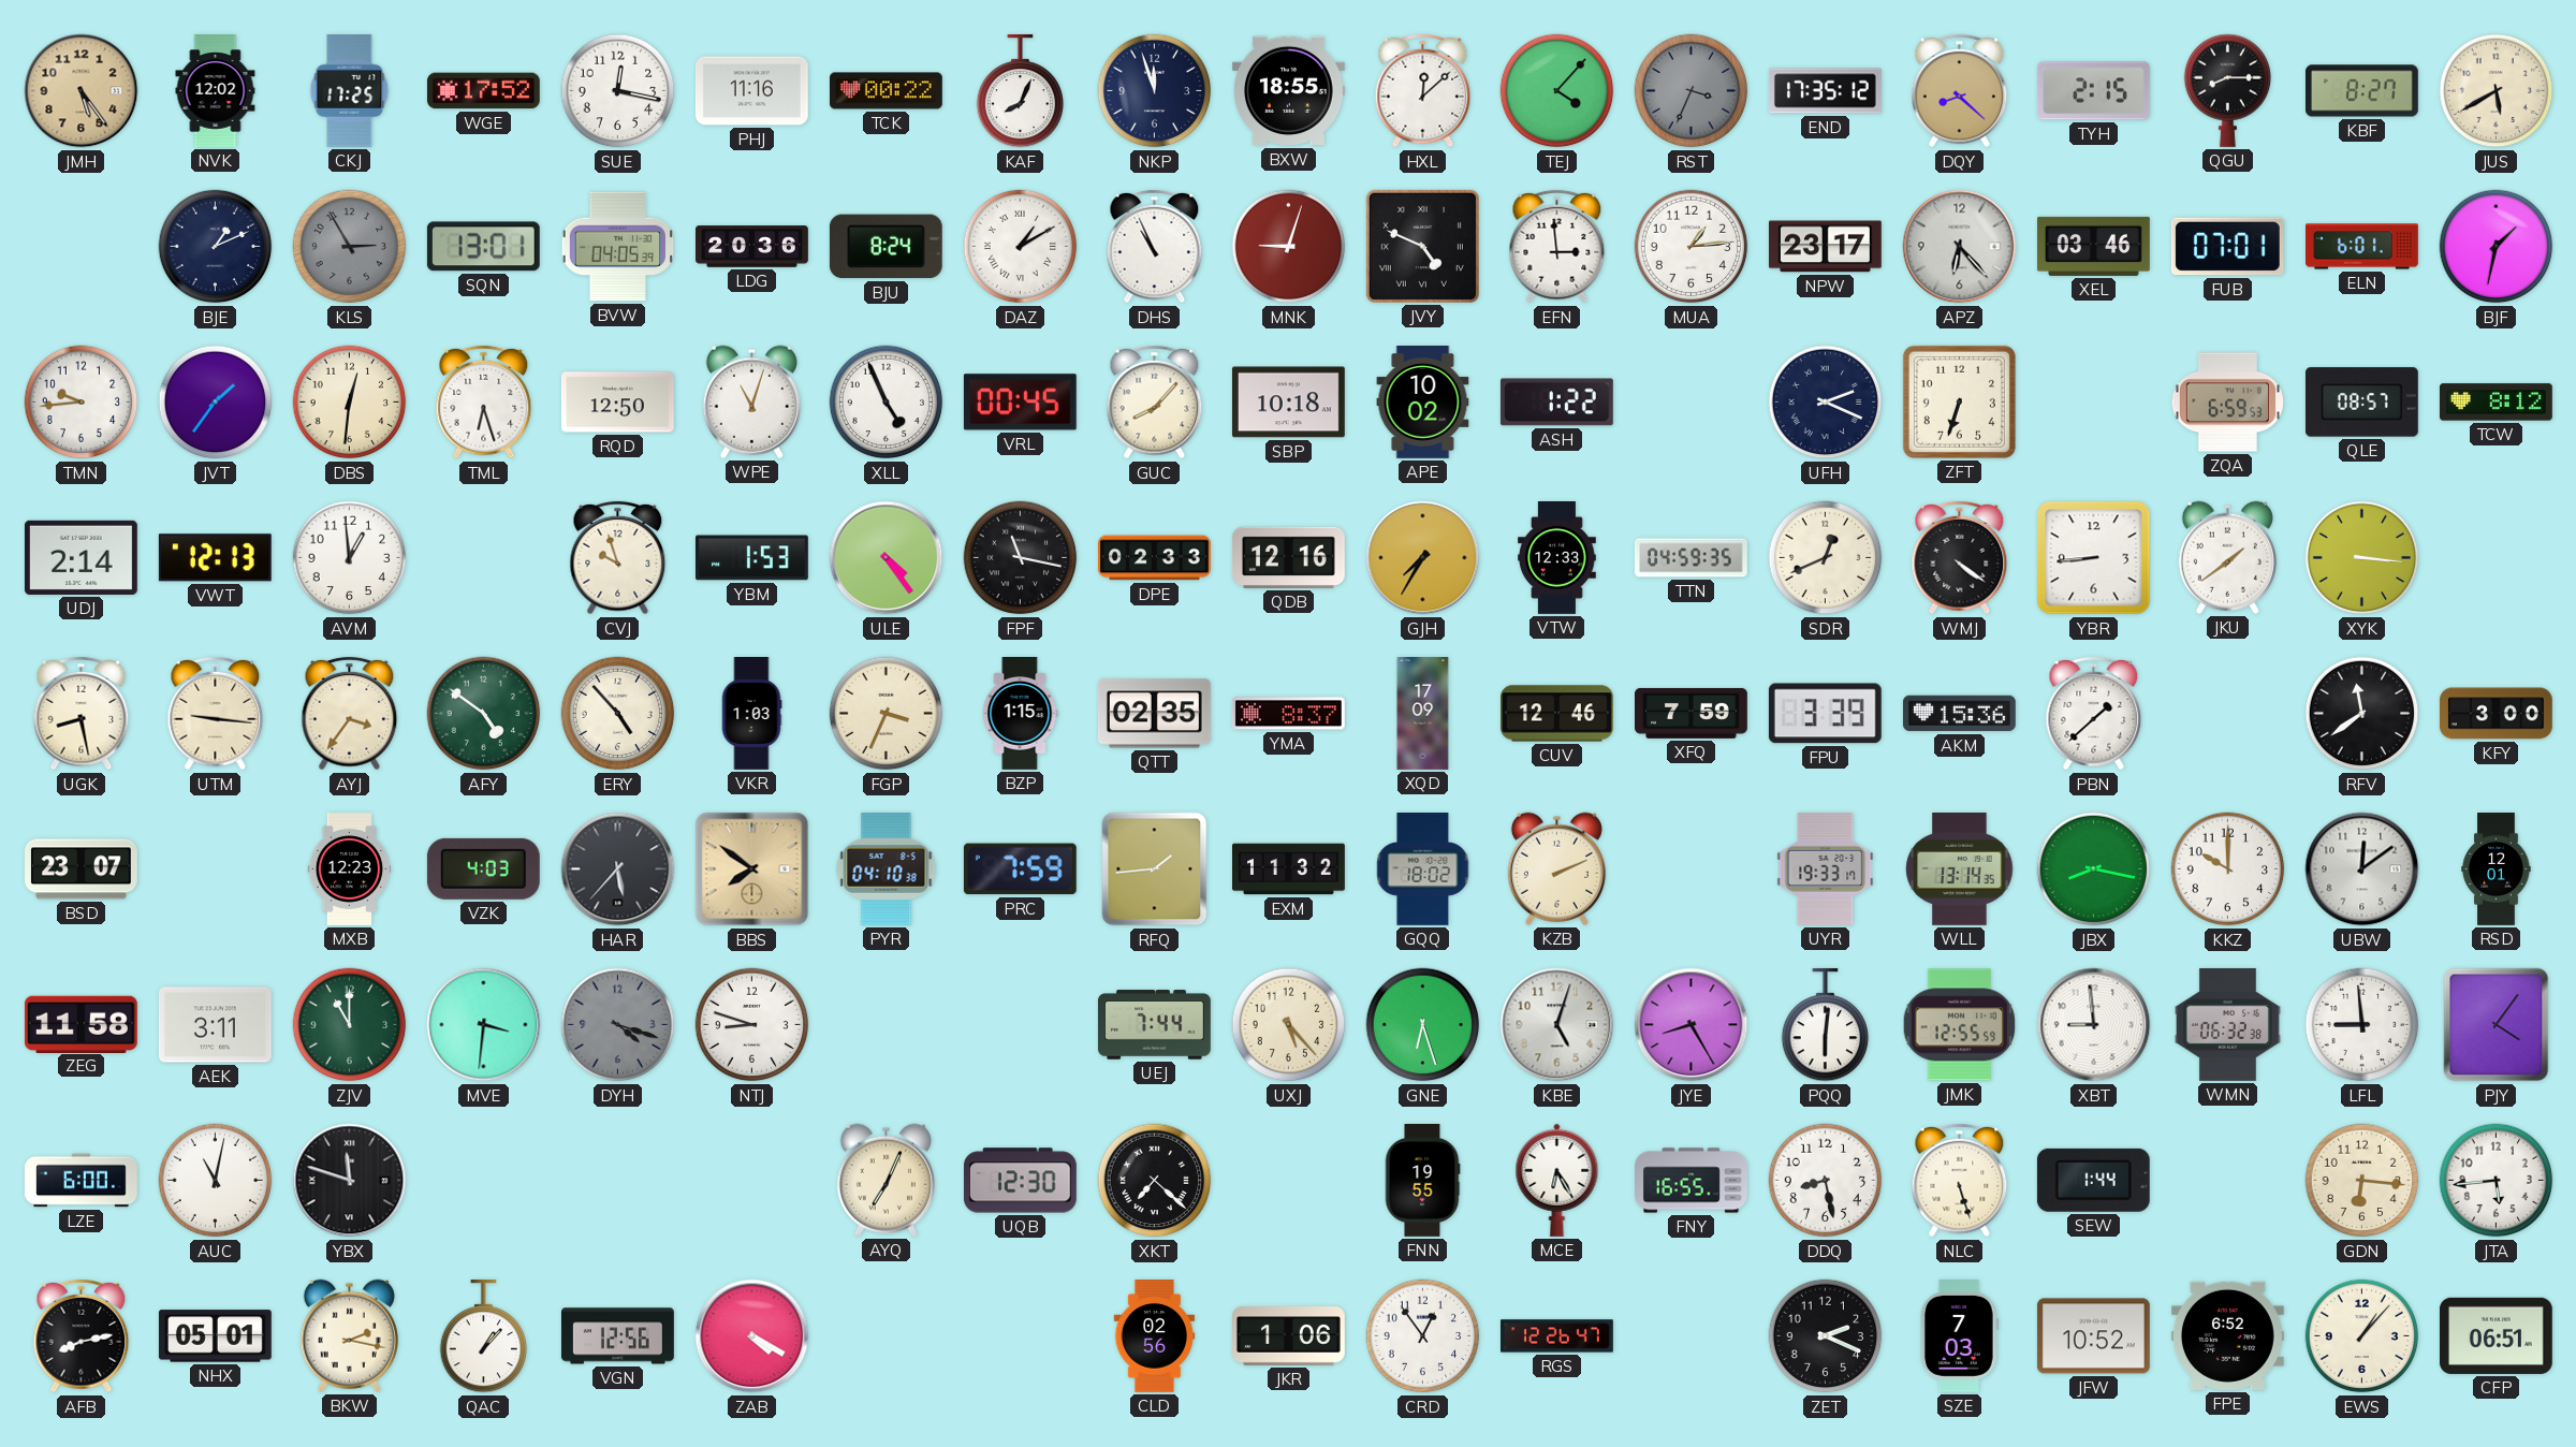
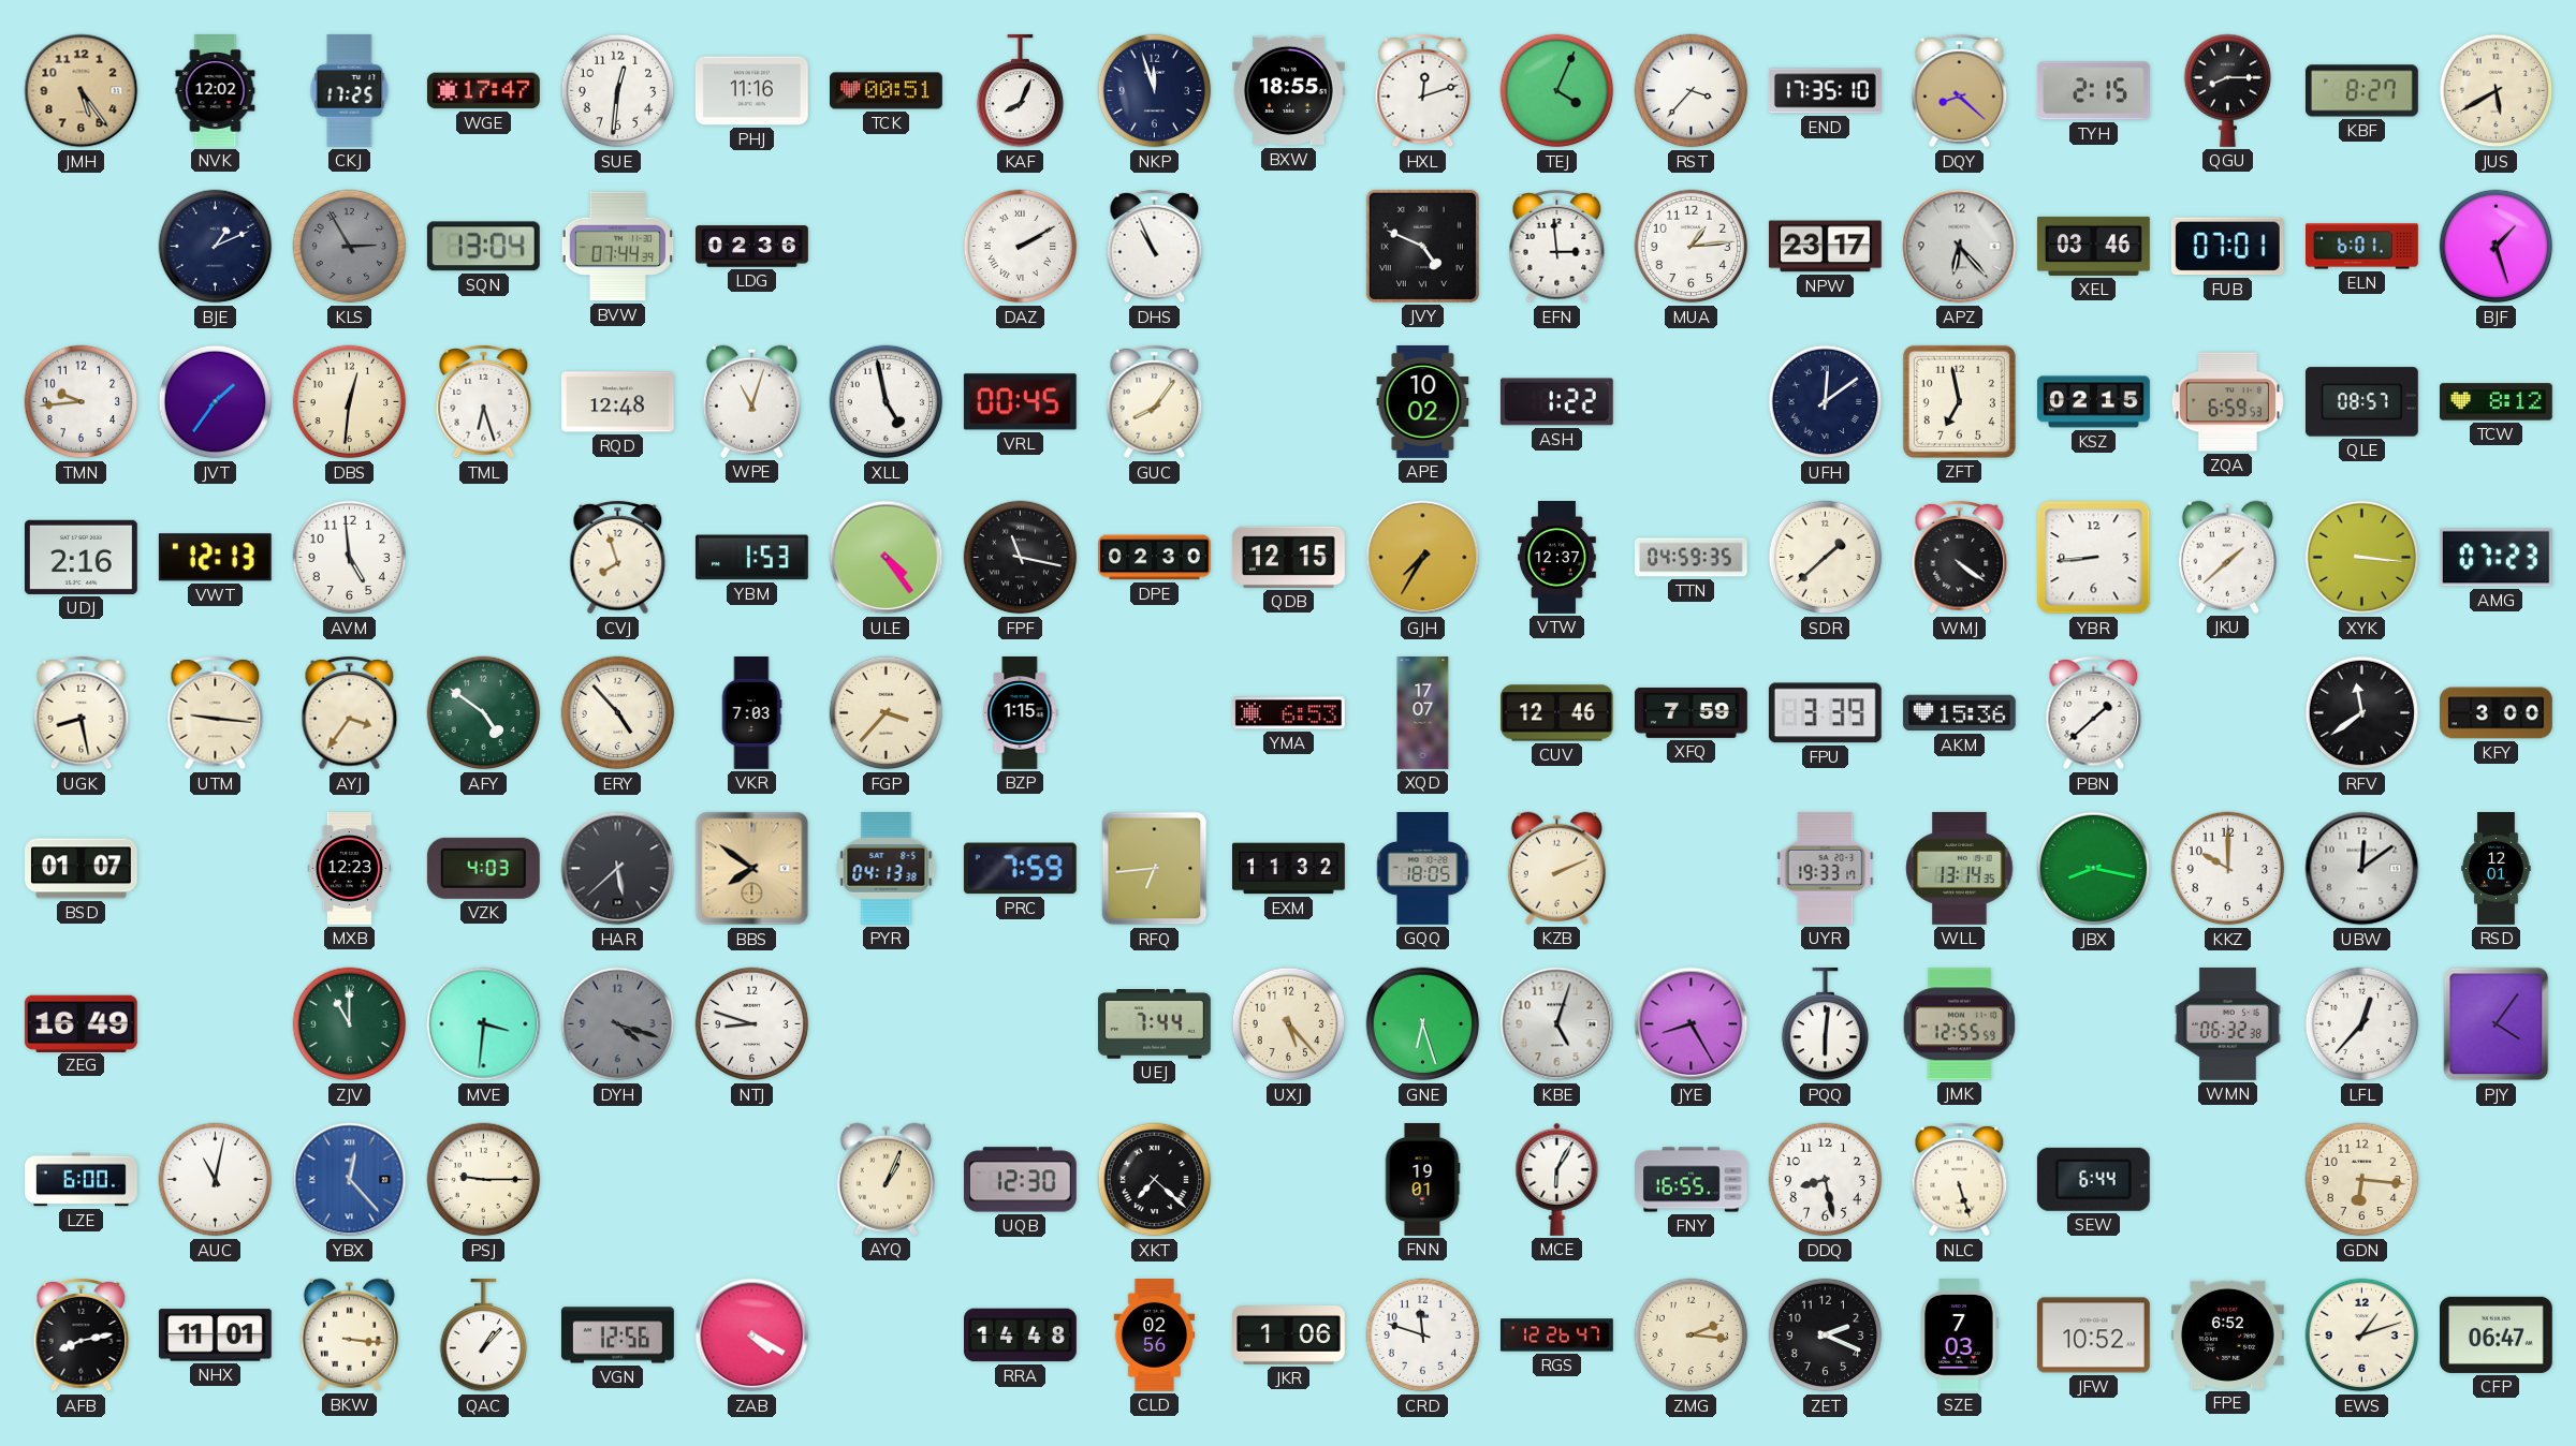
WGE: 17:52 -> 17:47 (483, 91)
SUE: 12:17 -> 12:31 (618, 91)
TCK: 00:22 -> 00:51 (887, 91)
HXL: 12:08 -> 12:12 (1423, 91)
TEJ: 4:07 -> 4:04 (1557, 91)
RST: 3:34 -> 3:37 (1692, 91)
RST dial: grey -> white (1692, 91)
END: 17:35:12 -> 17:35:10 (1825, 91)
SQN: 13:01 -> 13:04 (483, 247)
BVW: 04:05 -> 07:44 (617, 247)
LDG: 20:36 -> 02:36 (752, 247)
BJU: 8:24 -> none (885, 247)
DAZ: 1:10 -> 2:10 (1021, 247)
MNK: 9:03 -> none (1289, 247)
BJF: 1:32 -> 1:27 (2497, 247)
RQD: 12:50 -> 12:48 (617, 402)
XLL: 4:56 -> 4:58 (887, 402)
GUC: 8:07 -> 8:06 (1155, 402)
SBP: 10:18 -> none (1288, 403)
UFH: 2:19 -> 12:09 (1826, 402)
ZFT: 6:33 -> 6:58 (1959, 401)
KSZ: none -> 02:15 (2094, 402)
UDJ: 2:14 -> 2:16 (80, 557)
AVM: 12:59 -> 4:59 (350, 558)
CVJ: 9:57 -> 7:57 (618, 558)
DPE: 02:33 -> 02:30 (1155, 558)
QDB: 12:16 -> 12:15 (1288, 557)
VTW: 12:33 -> 12:37 (1557, 558)
SDR: 12:41 -> 1:38 (1826, 558)
JKU: 1:39 -> 1:38 (2227, 557)
AMG: none -> 07:23 (2495, 558)
VKR: 1:03 -> 7:03 (751, 713)
FGP: 3:34 -> 3:37 (887, 713)
QTT: 02:35 -> none (1154, 714)
YMA: 8:37 -> 6:53 (1288, 713)
XQD: 17:09 -> 17:07 (1423, 713)
BSD: 23:07 -> 01:07 (82, 869)
HAR: 5:37 -> 5:38 (618, 869)
PYR: 04:10 -> 04:13 (887, 868)
RFQ: 1:44 -> 6:44 (1155, 869)
GQQ: 18:02 -> 18:05 (1423, 869)
ZEG: 11:58 -> 16:49 (80, 1023)
AEK: 3:11 -> none (215, 1025)
XBT: 8:59 -> none (2094, 1025)
LFL: 8:59 -> 12:37 (2362, 1024)
YBX: 11:48 -> 12:23 (350, 1180)
YBX dial: black -> blue (350, 1180)
PSJ: none -> 9:15 (484, 1180)
AYQ: 7:04 -> 1:04 (885, 1179)
FNN: 19:55 -> 19:01 (1422, 1180)
MCE: 6:25 -> 6:05 (1557, 1179)
SEW: 1:44 -> 6:44 (2093, 1179)
JTA: 5:44 -> none (2497, 1181)
NHX: 05:01 -> 11:01 (215, 1336)
BKW: 2:17 -> 3:16 (349, 1334)
RRA: none -> 14:48 (1021, 1336)
CRD: 12:54 -> 11:48 (1423, 1336)
ZMG: none -> 2:16 (1692, 1336)
EWS: 1:07 -> 1:12 (2362, 1336)
CFP: 06:51 -> 06:47 (2495, 1334)
